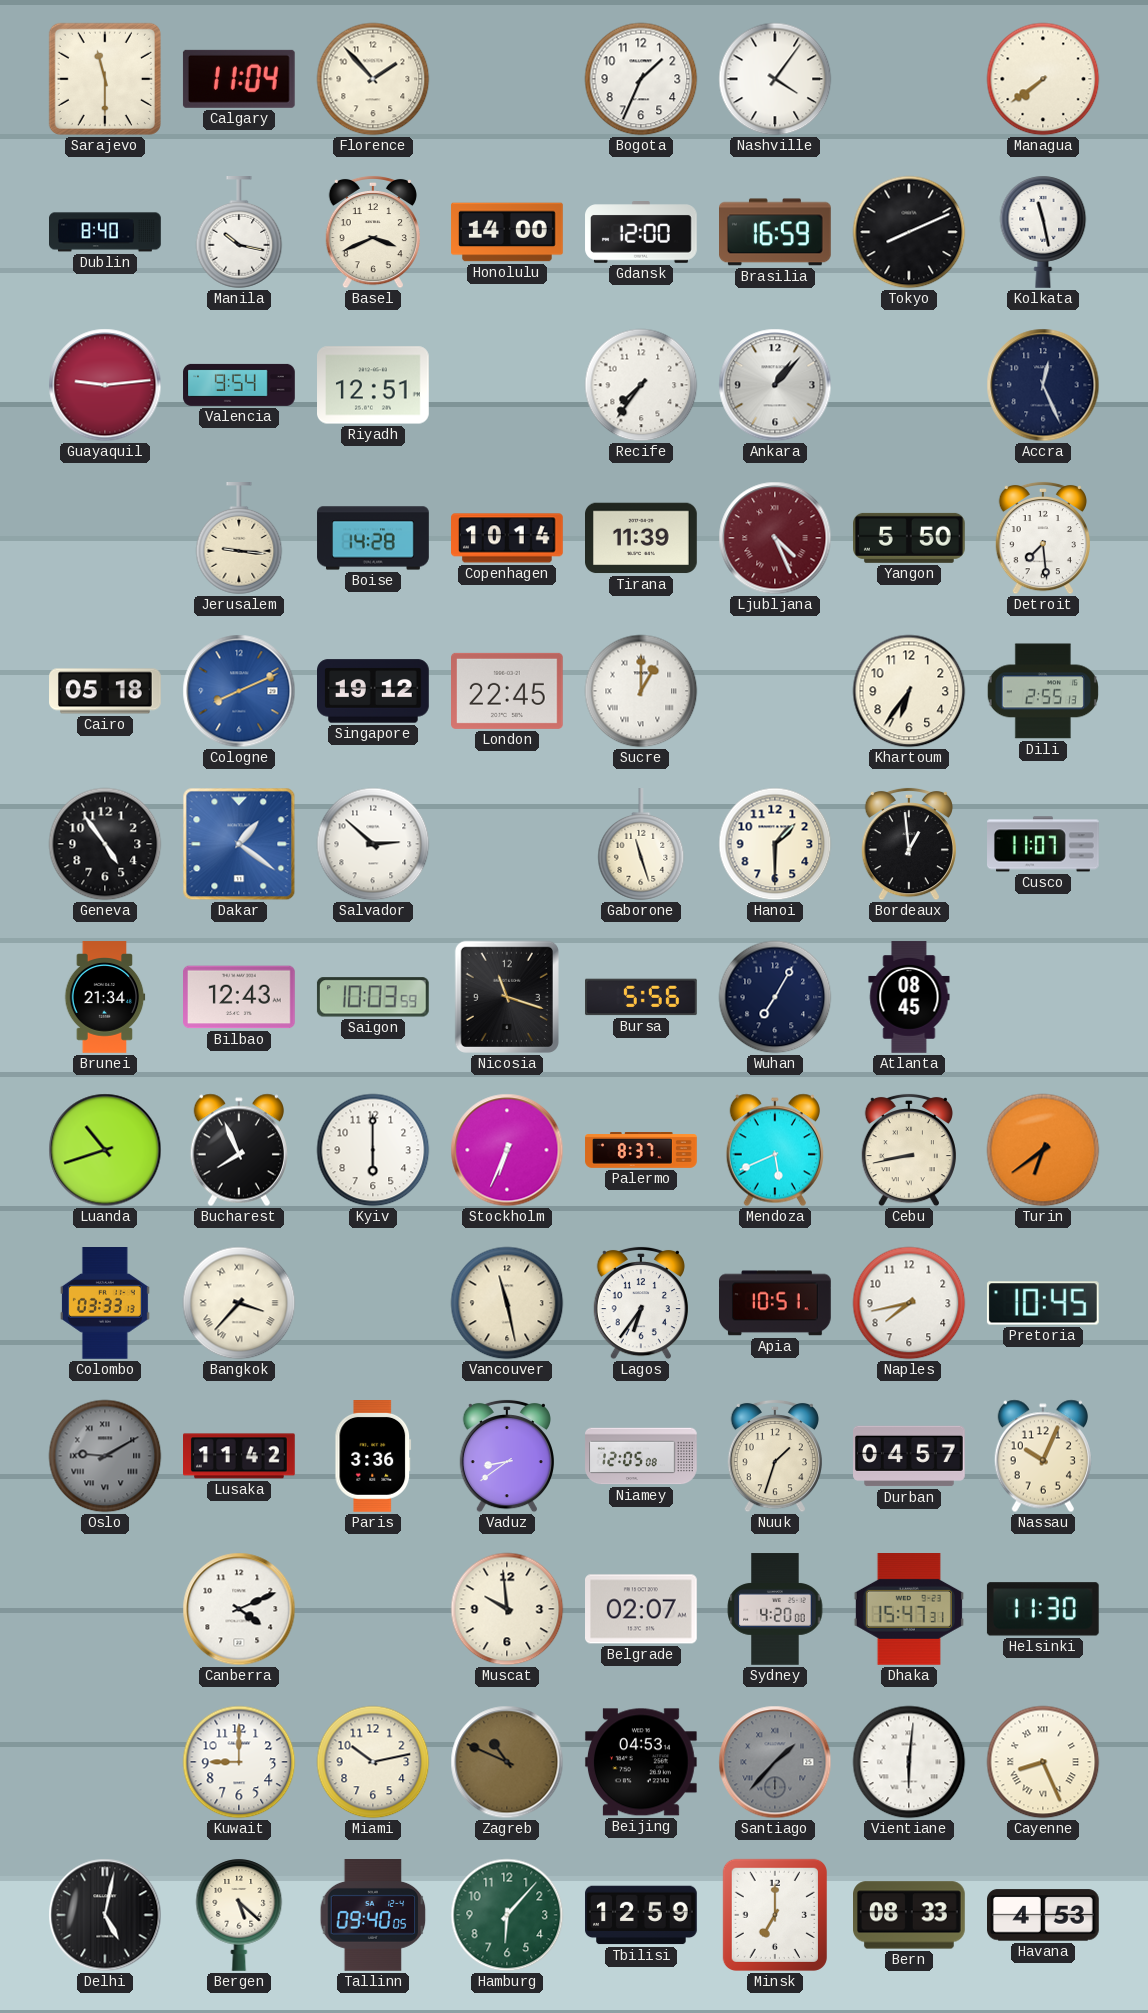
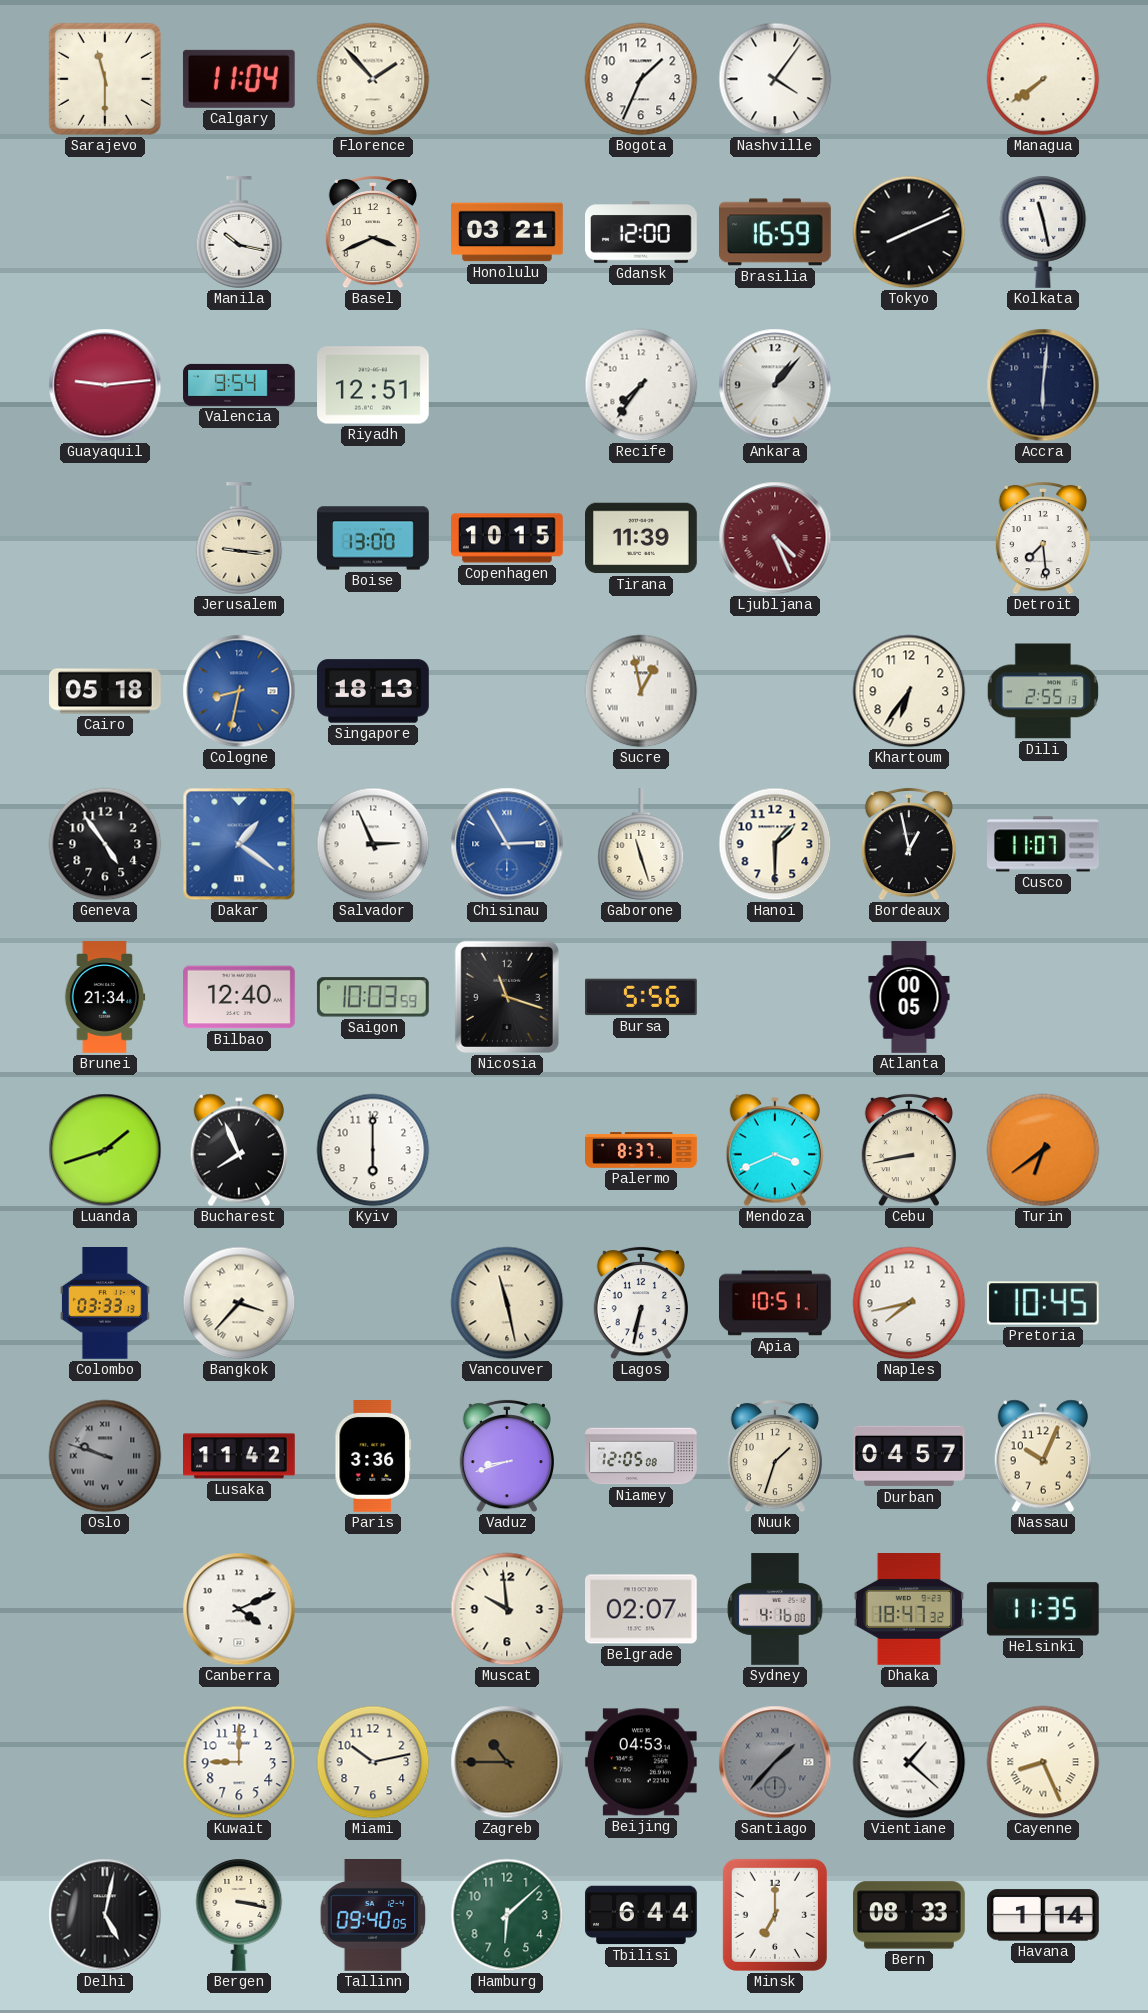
Dublin: 8:40 -> none (106, 232)
Honolulu: 14:00 -> 03:21 (507, 232)
Accra: 12:26 -> 6:01 (1043, 385)
Boise: 14:28 -> 13:00 (373, 538)
Copenhagen: 10:14 -> 10:15 (508, 538)
Yangon: 5:50 -> none (910, 538)
Cologne: 8:11 -> 8:32 (239, 691)
Singapore: 19:12 -> 18:13 (374, 691)
London: 22:45 -> none (508, 691)
Sucre: 1:00 -> 12:58 (641, 691)
Salvador: 2:52 -> 2:56 (373, 844)
Chisinau: none -> 2:55 (507, 844)
Bordeaux: 12:59 -> 12:58 (909, 844)
Bilbao: 12:43 -> 12:40 (240, 997)
Wuhan: 7:05 -> none (775, 997)
Atlanta: 08:45 -> 00:05 (909, 997)
Luanda: 10:42 -> 1:42 (105, 1150)
Stockholm: 6:34 -> none (507, 1150)
Mendoza: 5:41 -> 3:41 (775, 1150)
Lagos: 6:36 -> 6:32 (641, 1303)
Oslo: 9:10 -> 9:48 (105, 1456)
Vaduz: 8:39 -> 8:42 (507, 1456)
Sydney: 4:20 -> 4:16 (775, 1609)
Dhaka: 15:47 -> 18:47 (909, 1610)
Helsinki: 11:30 -> 11:35 (1043, 1609)
Zagreb: 10:49 -> 10:45 (507, 1762)
Vientiane: 6:01 -> 1:22 (909, 1762)
Bergen: 5:22 -> 3:17 (239, 1915)
Hamburg: 6:07 -> 6:08 (507, 1915)
Tbilisi: 12:59 -> 6:44 (642, 1915)
Havana: 4:53 -> 1:14 (1044, 1915)
